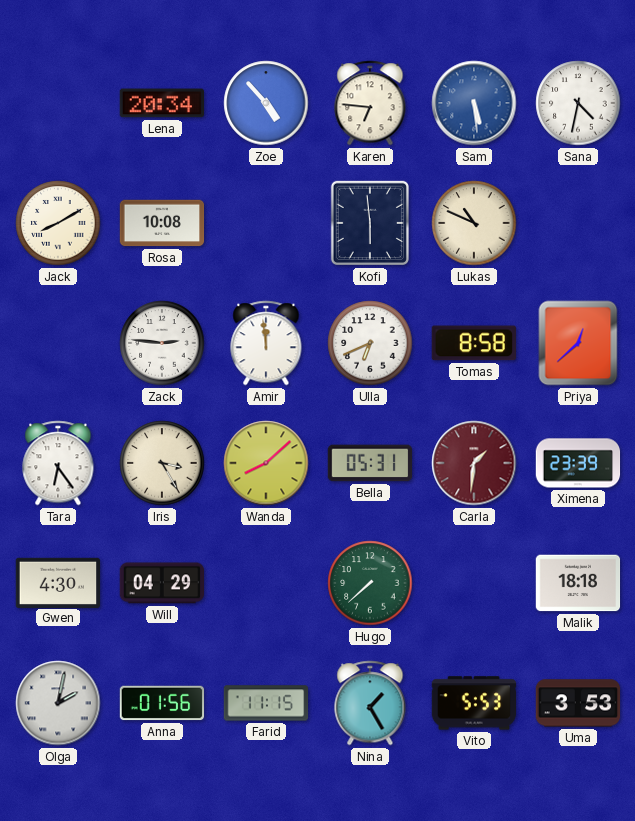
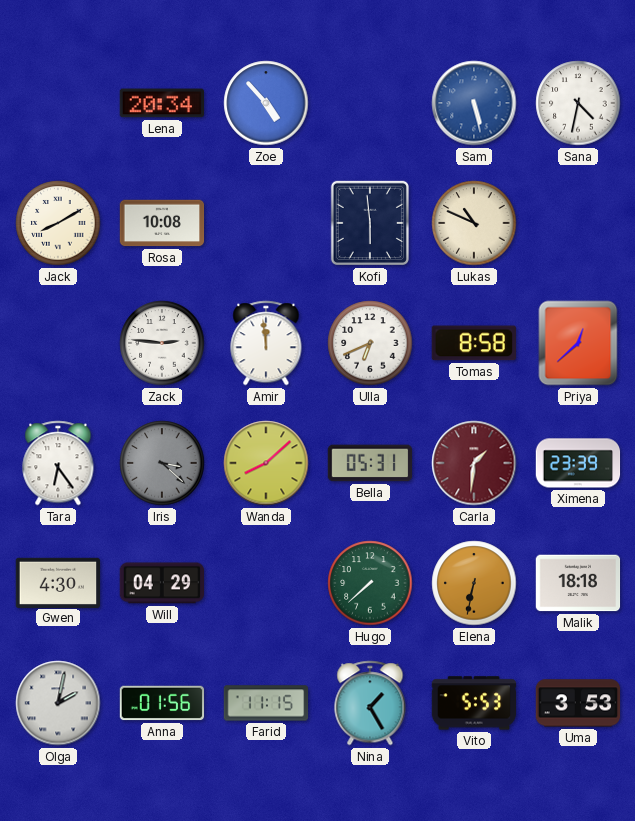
Karen: 6:46 -> none (370, 103)
Sam: 5:29 -> 5:28 (474, 103)
Iris: 3:25 -> 3:22 (162, 463)
Iris dial: cream -> grey (162, 463)
Elena: none -> 6:32 (474, 583)
